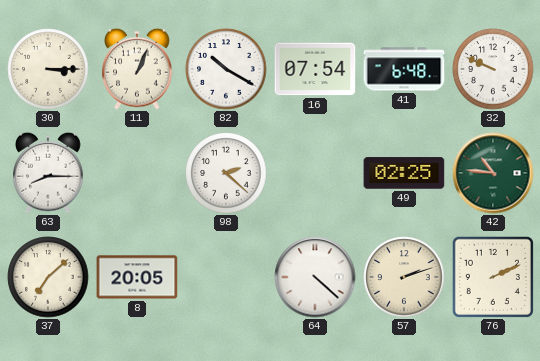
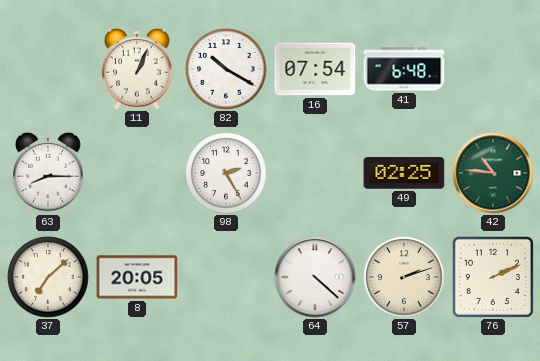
30: 3:15 -> none (48, 69)
32: 9:49 -> none (493, 69)
98: 2:22 -> 2:25 (226, 173)
